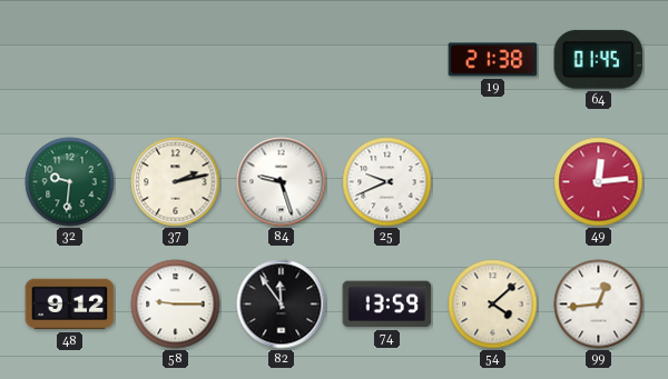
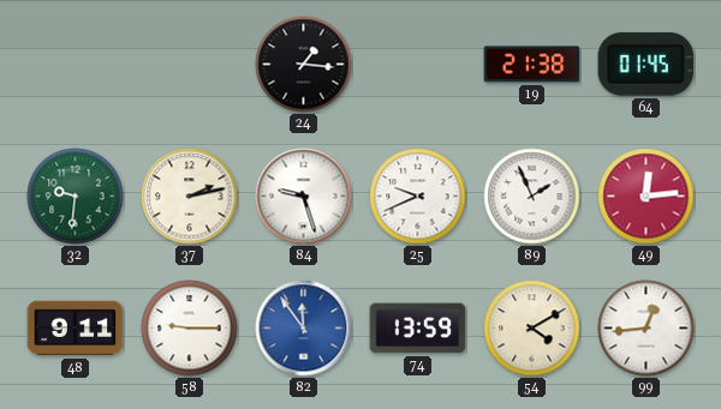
24: none -> 1:16 (304, 65)
89: none -> 1:56 (532, 197)
48: 9:12 -> 9:11 (76, 329)
82 dial: black -> blue (304, 329)
54: 4:08 -> 4:10 (532, 329)
